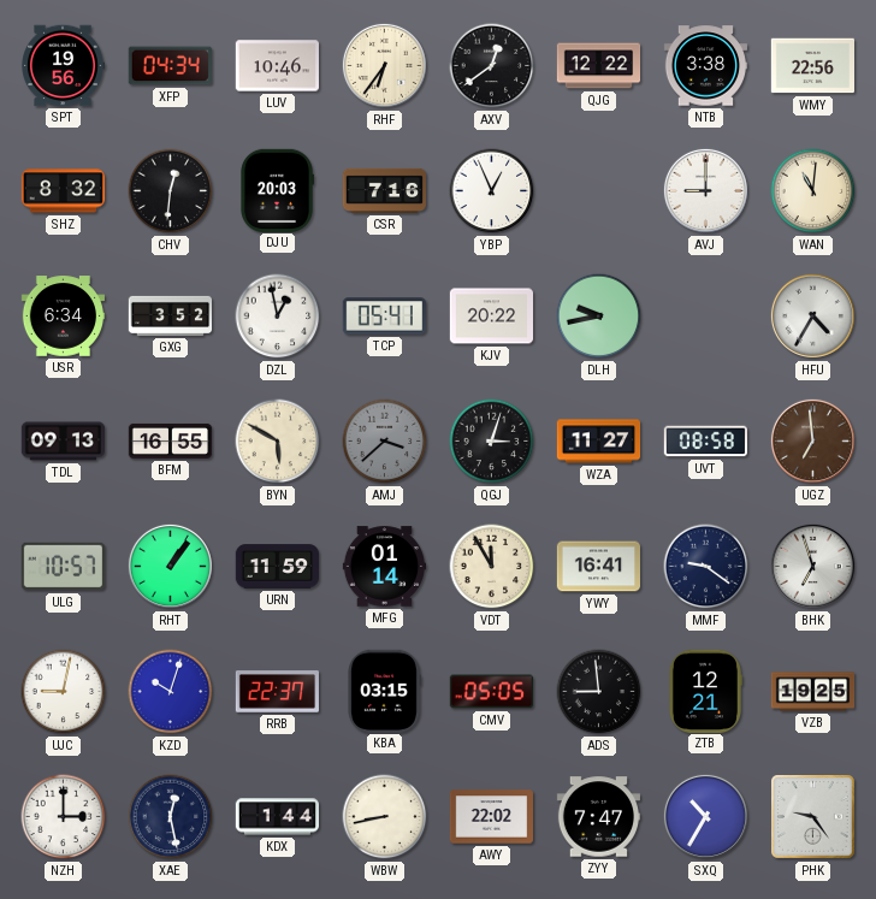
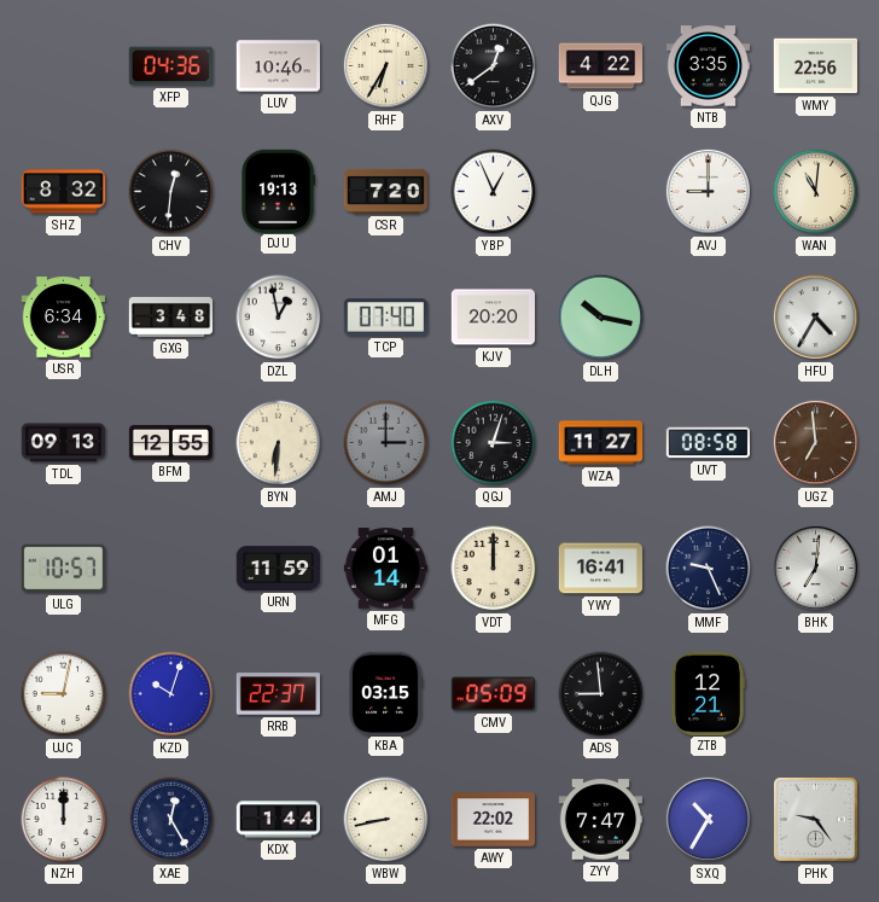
SPT: 19:56 -> none (63, 66)
XFP: 04:34 -> 04:36 (170, 66)
RHF: 6:36 -> 6:35 (385, 65)
QJG: 12:22 -> 4:22 (601, 66)
NTB: 3:38 -> 3:35 (708, 66)
DJU: 20:03 -> 19:13 (278, 191)
CSR: 7:16 -> 7:20 (385, 191)
GXG: 3:52 -> 3:48 (171, 316)
TCP: 05:41 -> 07:40 (385, 318)
KJV: 20:22 -> 20:20 (494, 318)
DLH: 9:43 -> 10:17 (601, 318)
BFM: 16:55 -> 12:55 (171, 442)
BYN: 5:50 -> 6:31 (279, 443)
AMJ: 3:38 -> 3:00 (386, 443)
RHT: 1:06 -> none (170, 566)
VDT: 11:55 -> 12:00 (494, 569)
MMF: 9:21 -> 9:26 (709, 569)
BHK: 6:57 -> 7:01 (815, 568)
CMV: 05:05 -> 05:09 (493, 694)
VZB: 19:25 -> none (813, 692)
NZH: 3:00 -> 12:00 (64, 820)
XAE: 12:28 -> 12:25 (171, 820)
